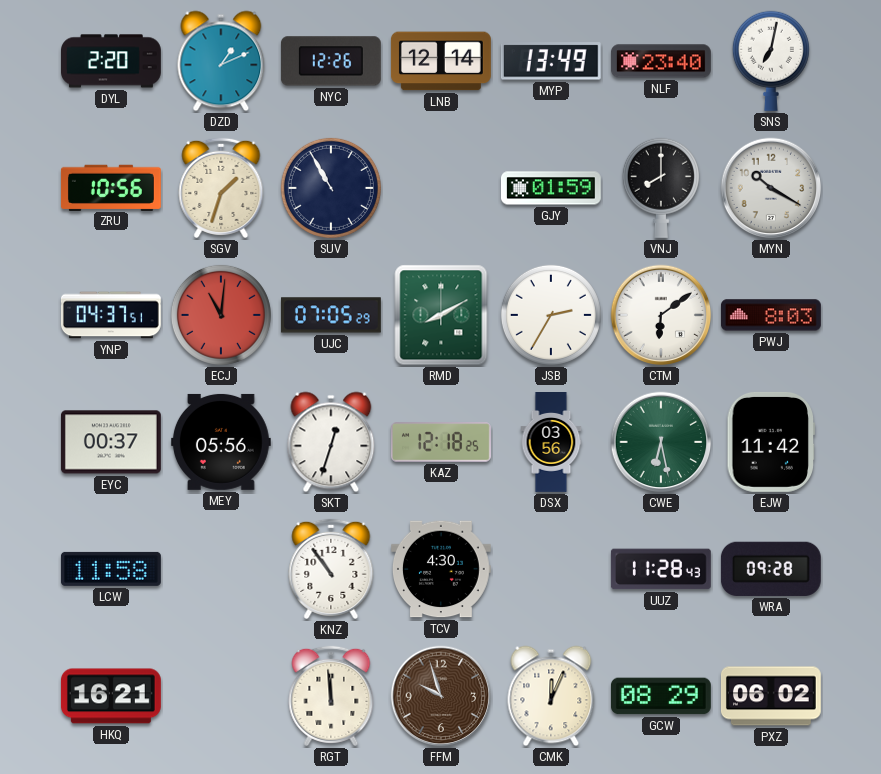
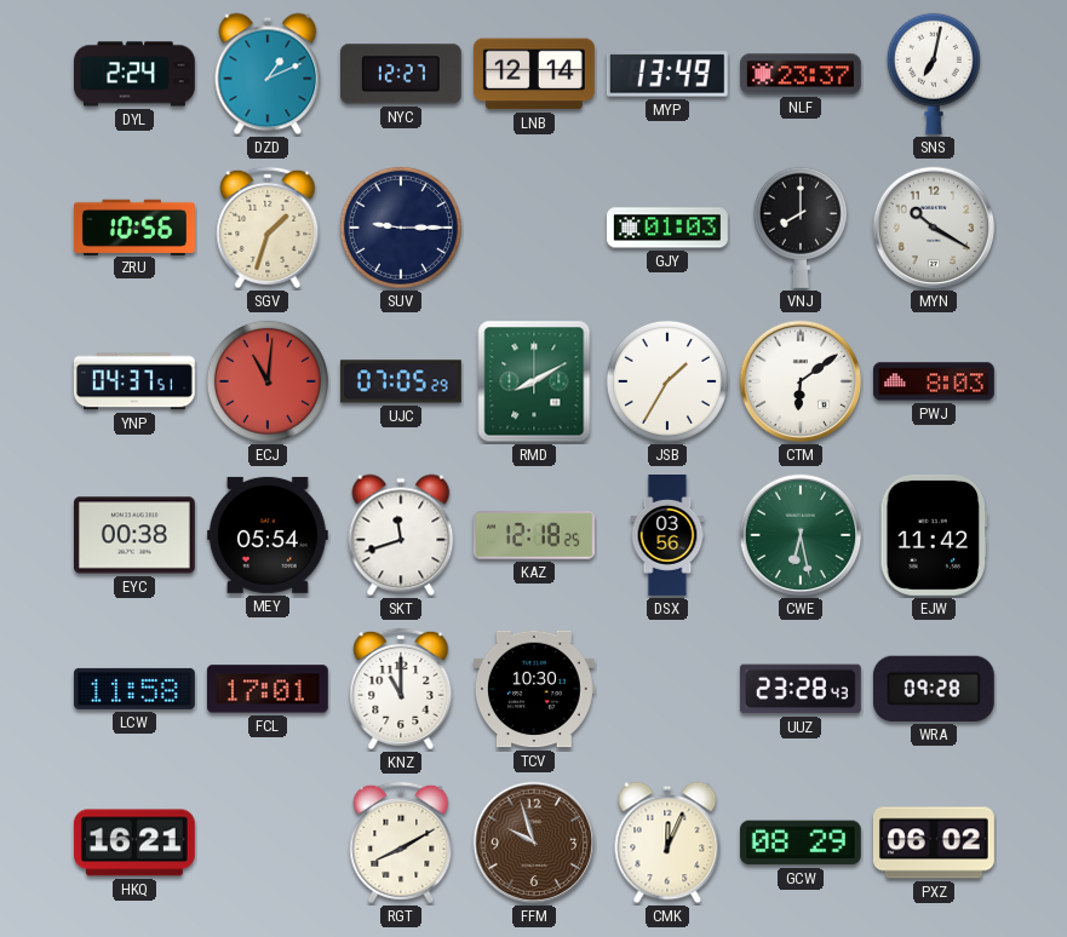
DYL: 2:20 -> 2:24 (136, 74)
NYC: 12:26 -> 12:27 (401, 74)
NLF: 23:40 -> 23:37 (802, 74)
SUV: 10:55 -> 9:15 (401, 228)
GJY: 01:59 -> 01:03 (667, 228)
JSB: 2:35 -> 1:35 (667, 381)
EYC: 00:37 -> 00:38 (134, 535)
MEY: 05:56 -> 05:54 (268, 535)
SKT: 12:33 -> 11:42 (401, 535)
FCL: none -> 17:01 (268, 689)
KNZ: 10:54 -> 11:00 (401, 689)
TCV: 4:30 -> 10:30 (534, 689)
UUZ: 11:28 -> 23:28 (801, 689)
RGT: 11:59 -> 8:10 (401, 843)
